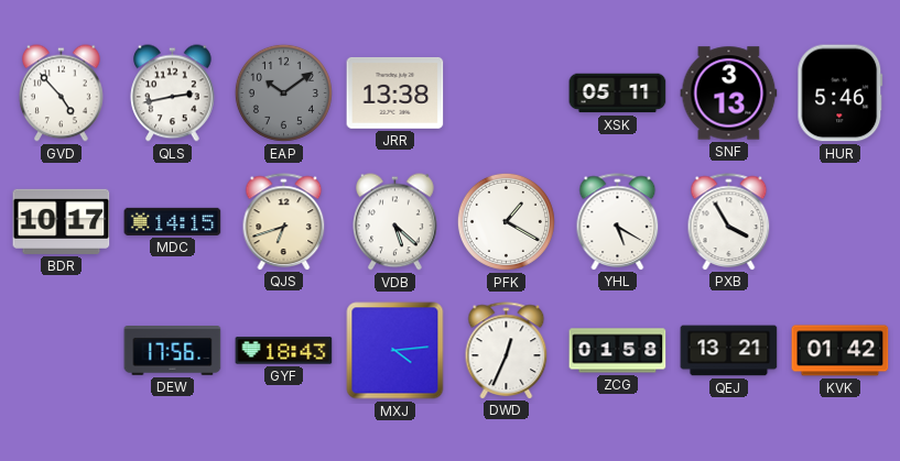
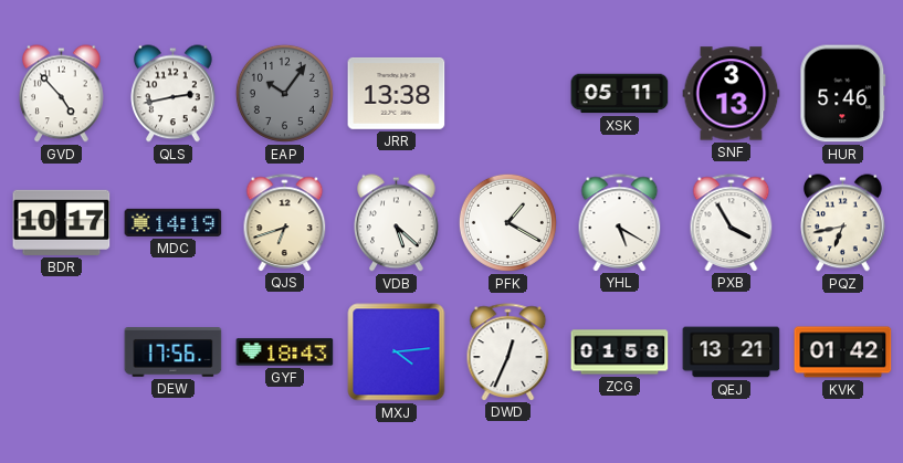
EAP: 10:09 -> 10:06 (284, 93)
MDC: 14:15 -> 14:19 (174, 222)
PQZ: none -> 6:43 (843, 223)
